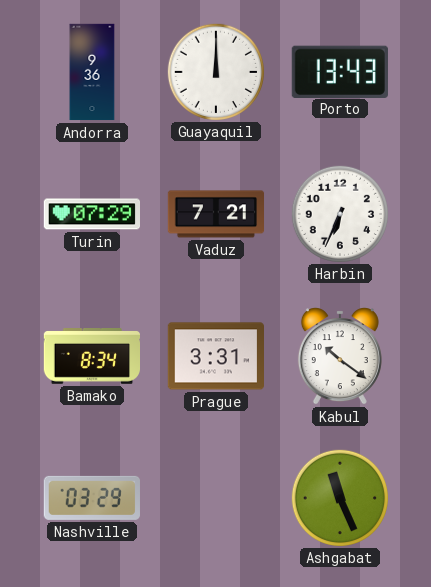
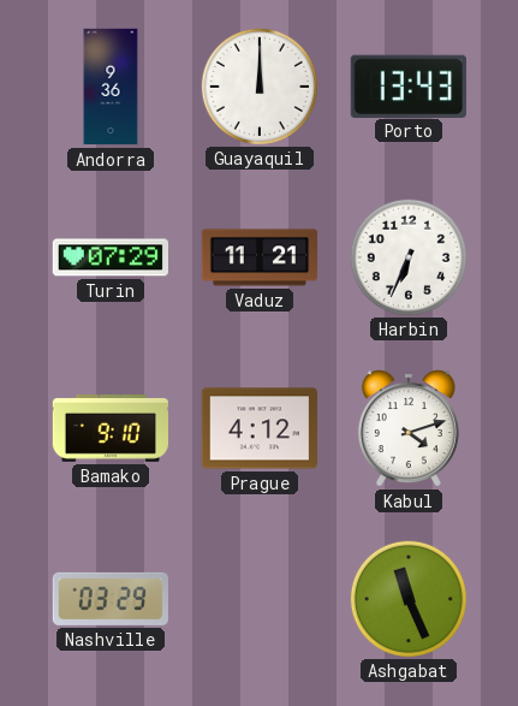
Vaduz: 7:21 -> 11:21 (260, 257)
Bamako: 8:34 -> 9:10 (109, 429)
Prague: 3:31 -> 4:12 (258, 428)
Kabul: 10:21 -> 4:12 (409, 428)
